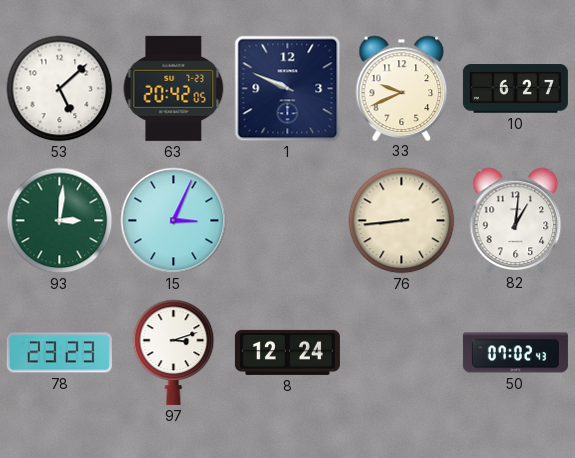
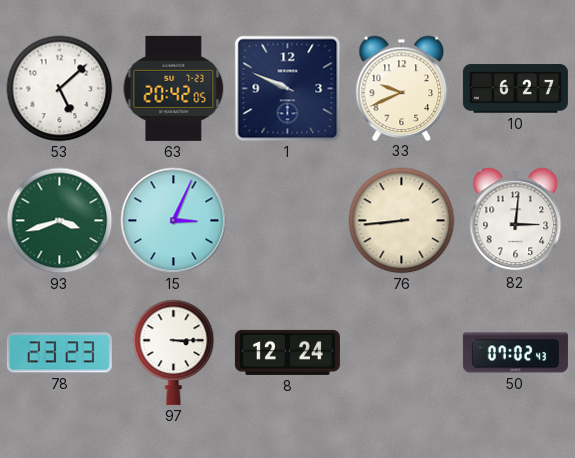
93: 3:01 -> 3:42 (60, 221)
82: 1:01 -> 3:01 (516, 220)
97: 3:12 -> 3:15 (174, 352)
